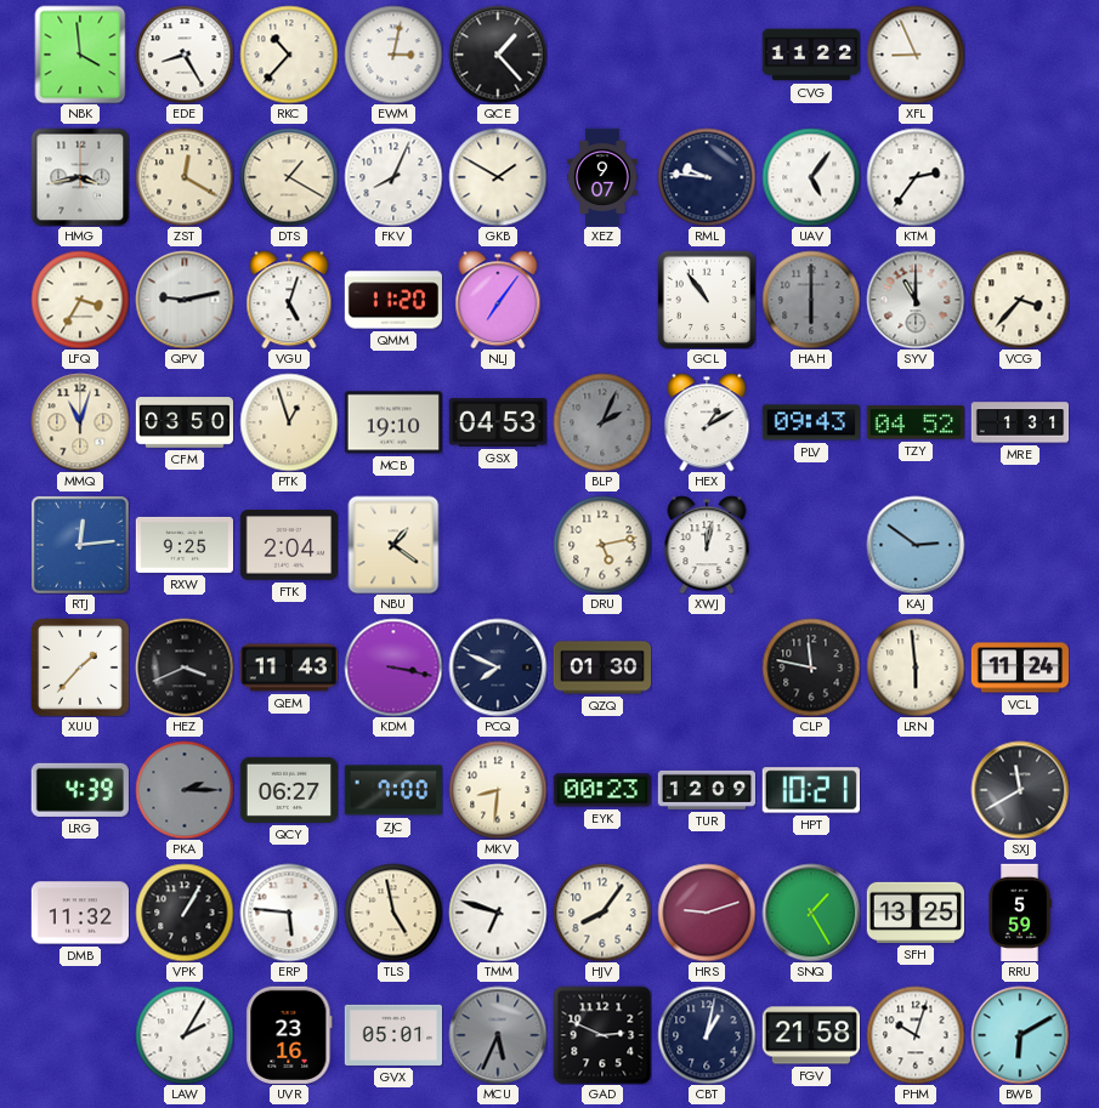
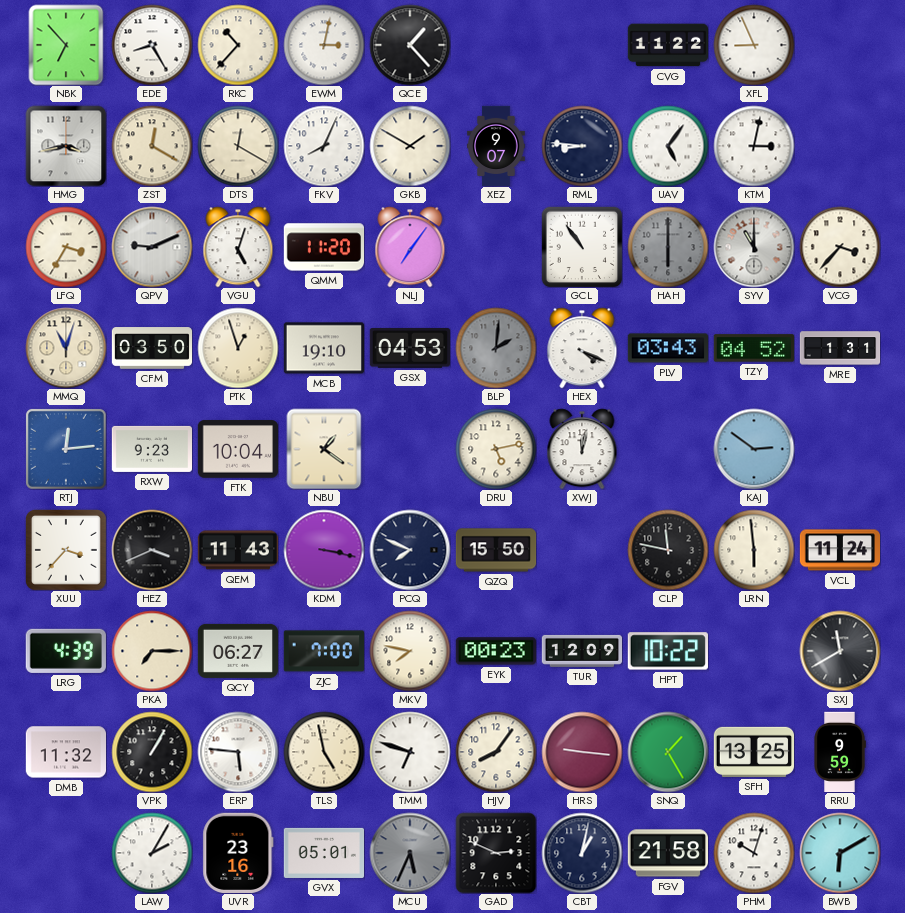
NBK: 3:59 -> 6:53 (66, 45)
DTS: 1:20 -> 12:20 (238, 146)
RML: 9:46 -> 8:46 (582, 146)
KTM: 2:36 -> 3:02 (754, 146)
QPV: 9:13 -> 9:11 (152, 247)
BLP: 2:04 -> 2:01 (496, 348)
HEX: 1:10 -> 4:19 (582, 348)
PLV: 09:43 -> 03:43 (667, 348)
RXW: 9:25 -> 9:23 (151, 449)
FTK: 2:04 -> 10:04 (237, 449)
XUU: 1:37 -> 3:37 (66, 550)
QZQ: 01:30 -> 15:50 (496, 550)
PKA: 2:15 -> 7:15 (152, 651)
PKA dial: grey -> cream (152, 651)
MKV: 8:31 -> 7:47 (410, 651)
HPT: 10:21 -> 10:22 (668, 651)
HRS: 9:12 -> 9:16 (582, 752)
RRU: 5:59 -> 9:59 (840, 751)
